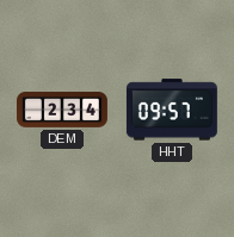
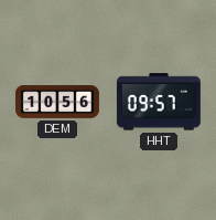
DEM: 2:34 -> 10:56 (58, 102)
